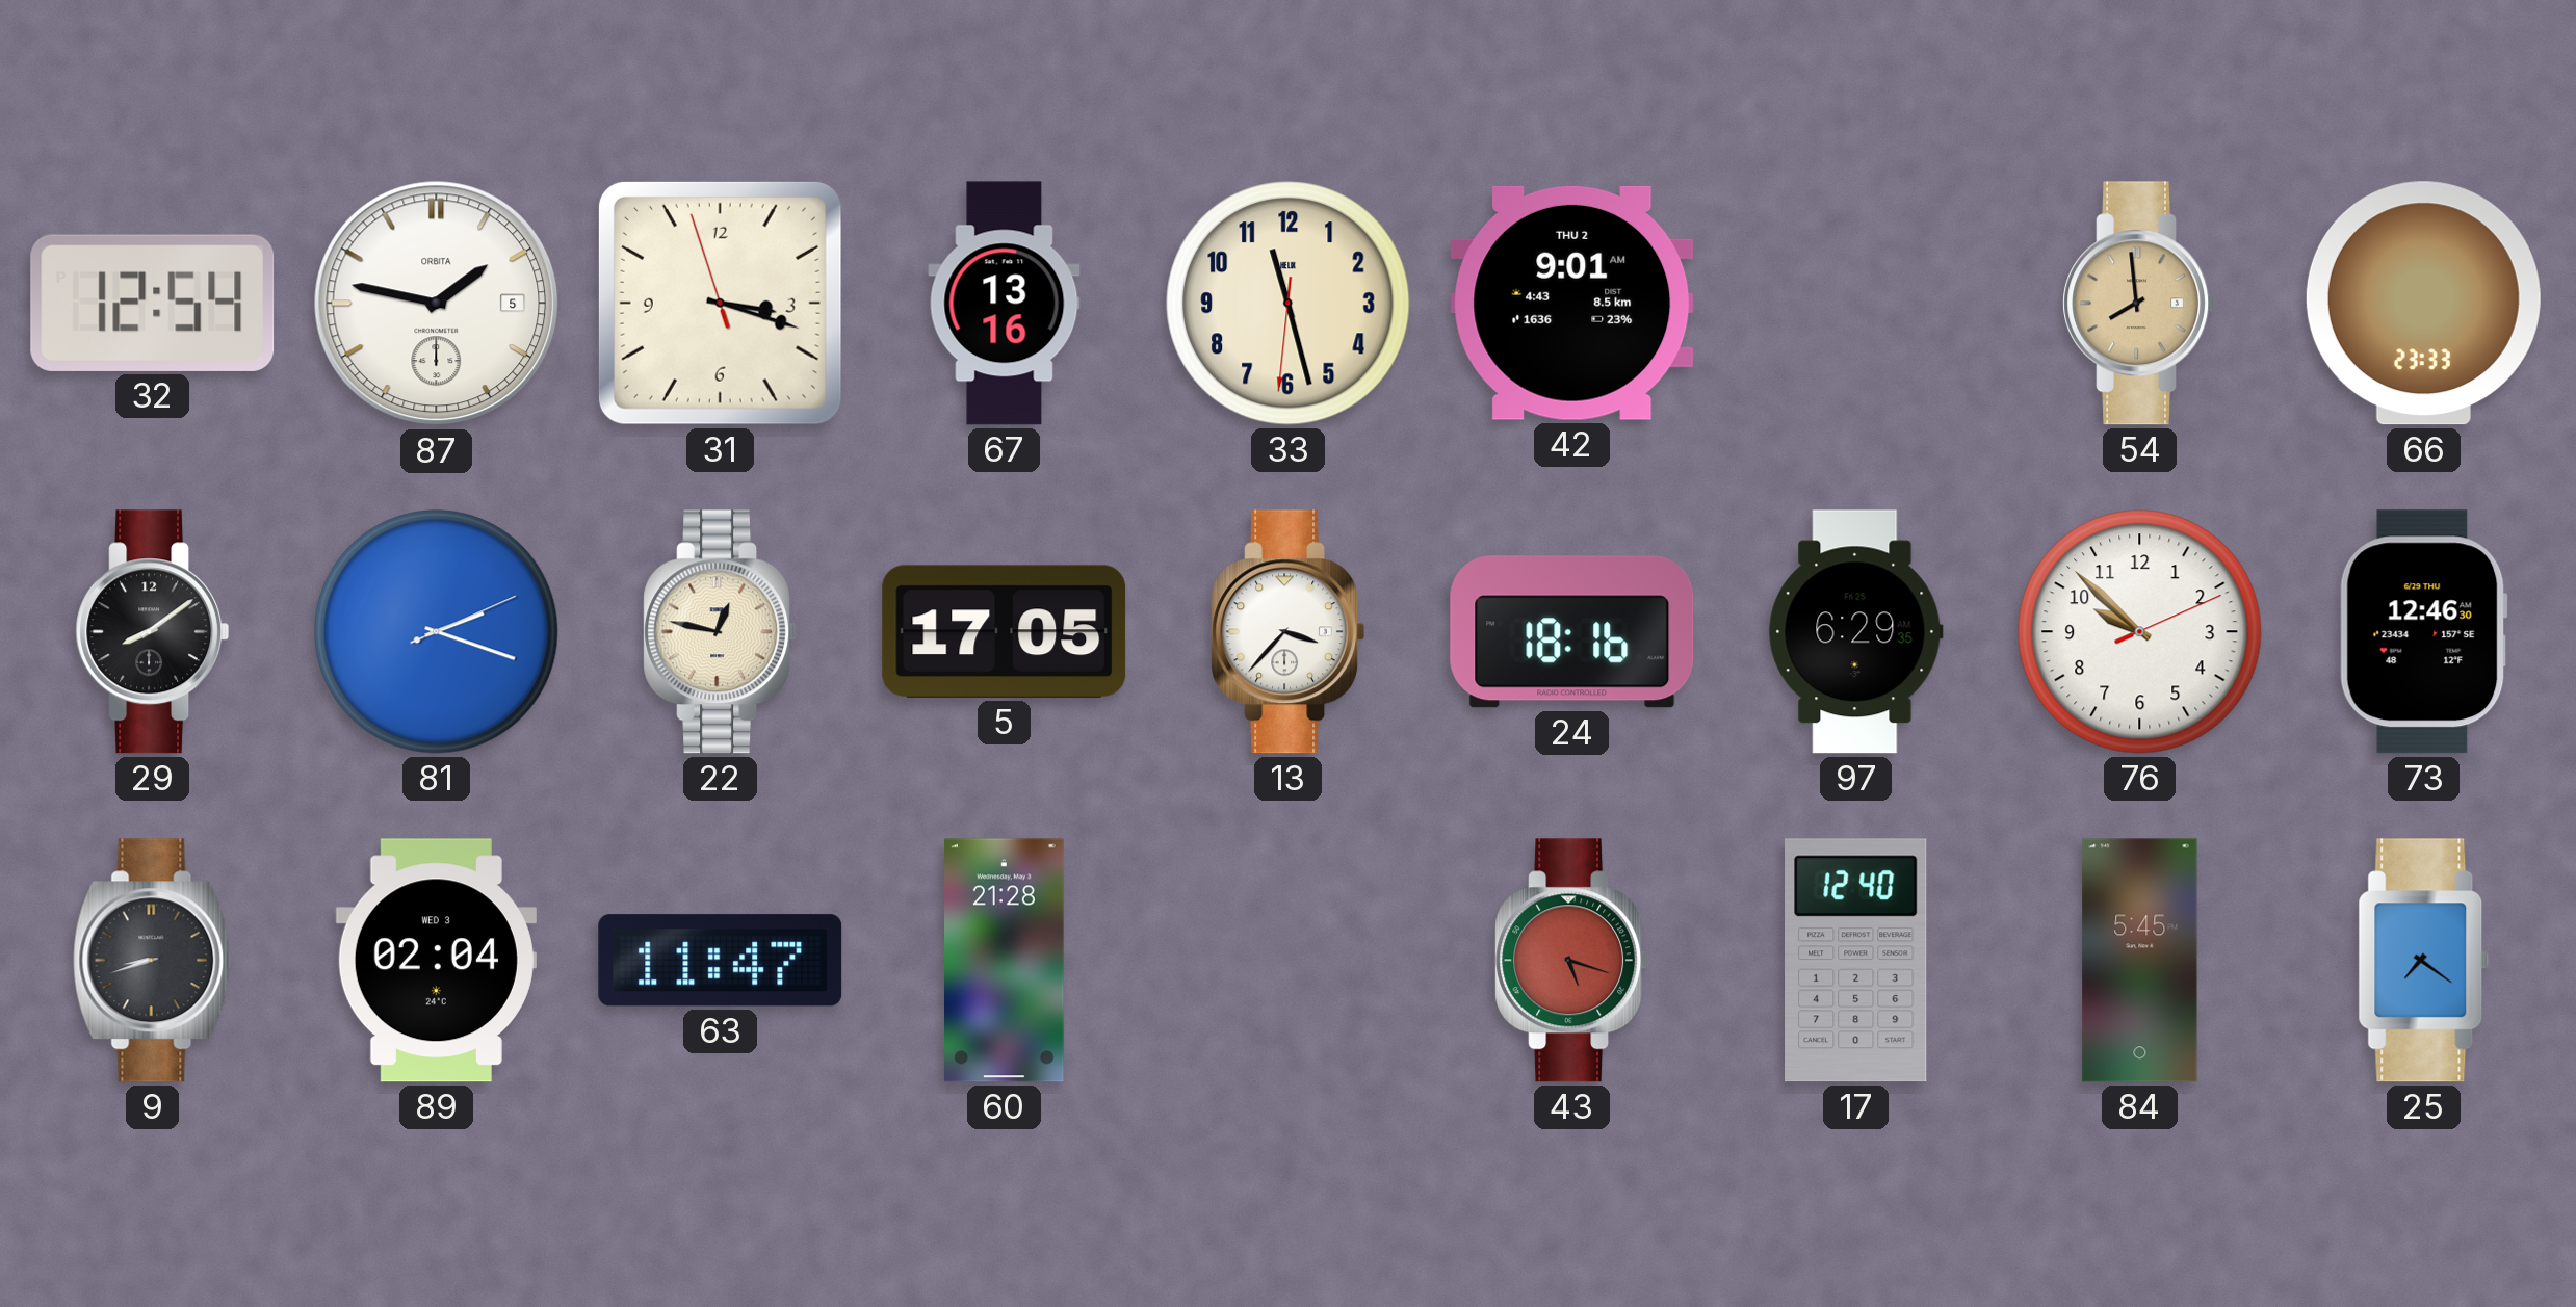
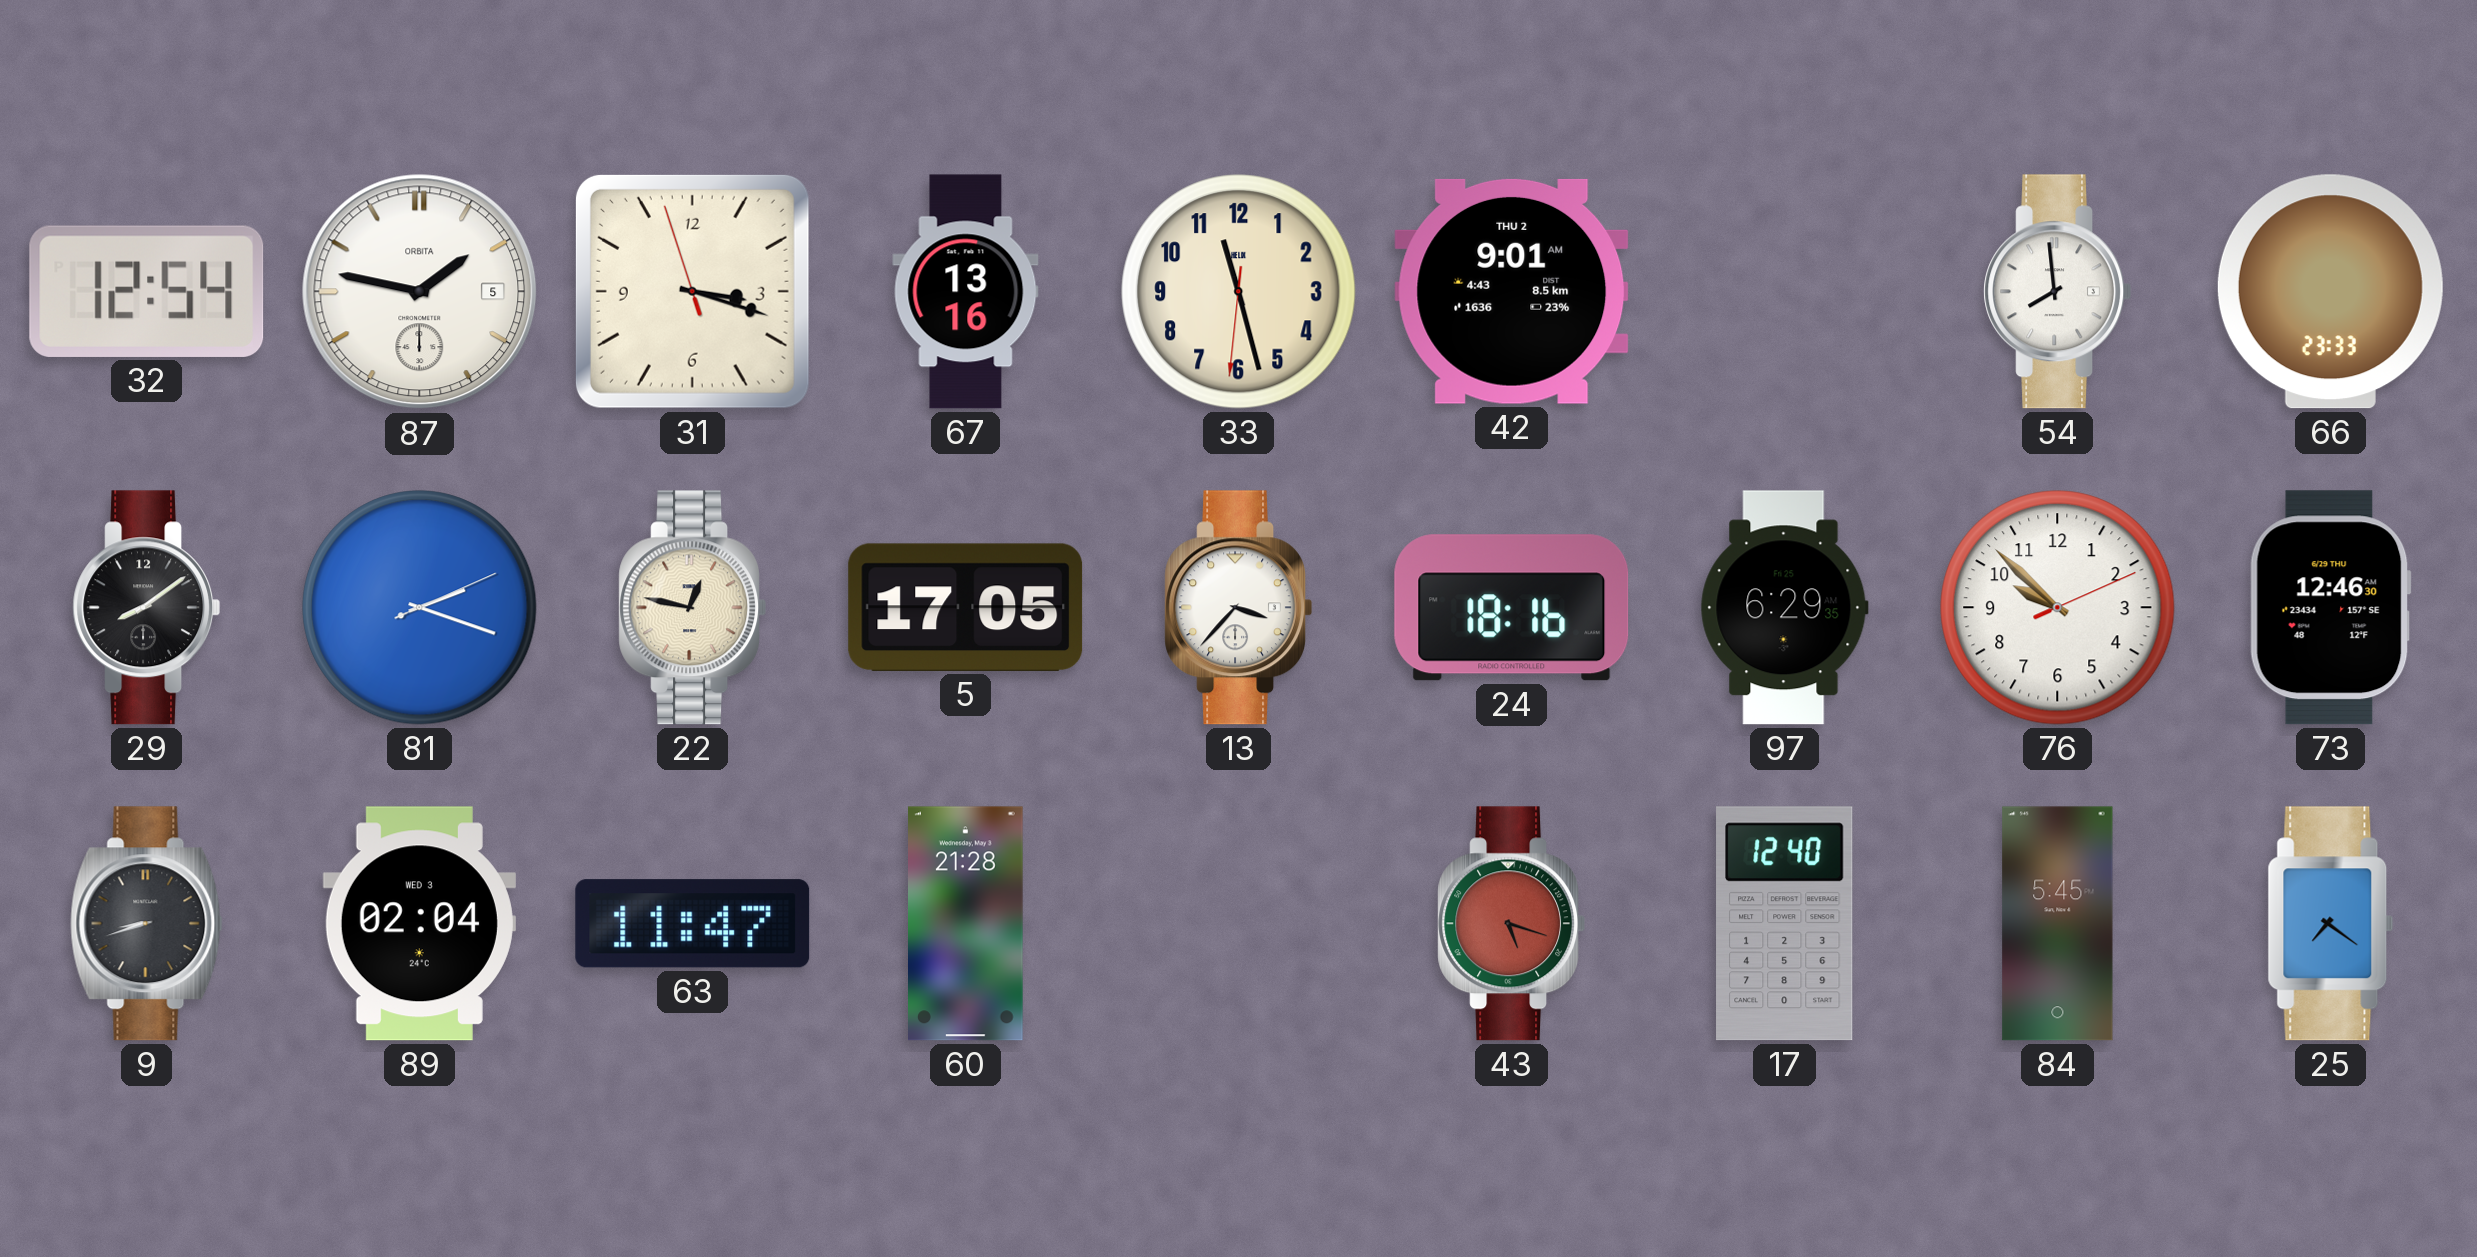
54 dial: champagne -> white (2058, 292)
